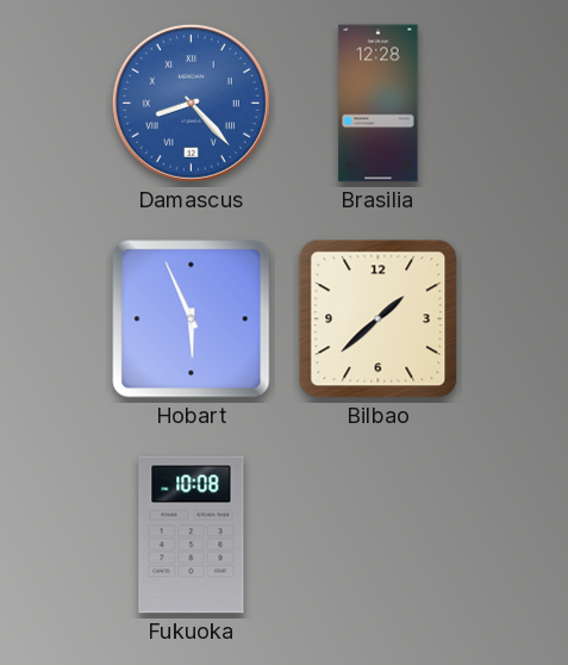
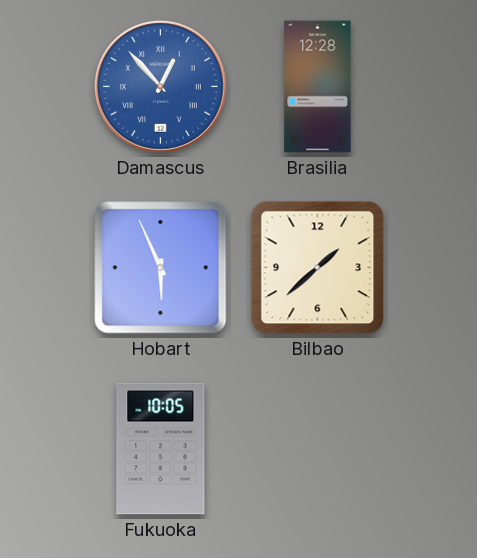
Damascus: 8:23 -> 12:53 (160, 86)
Fukuoka: 10:08 -> 10:05 (161, 449)
